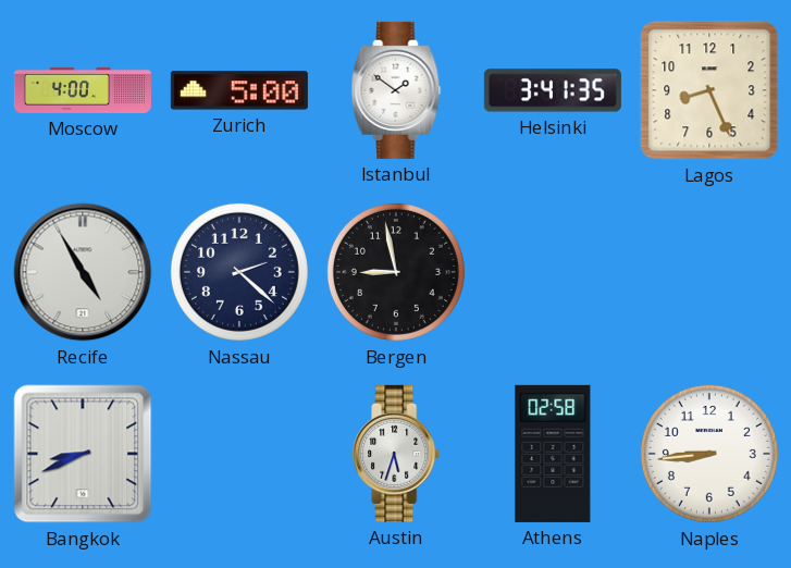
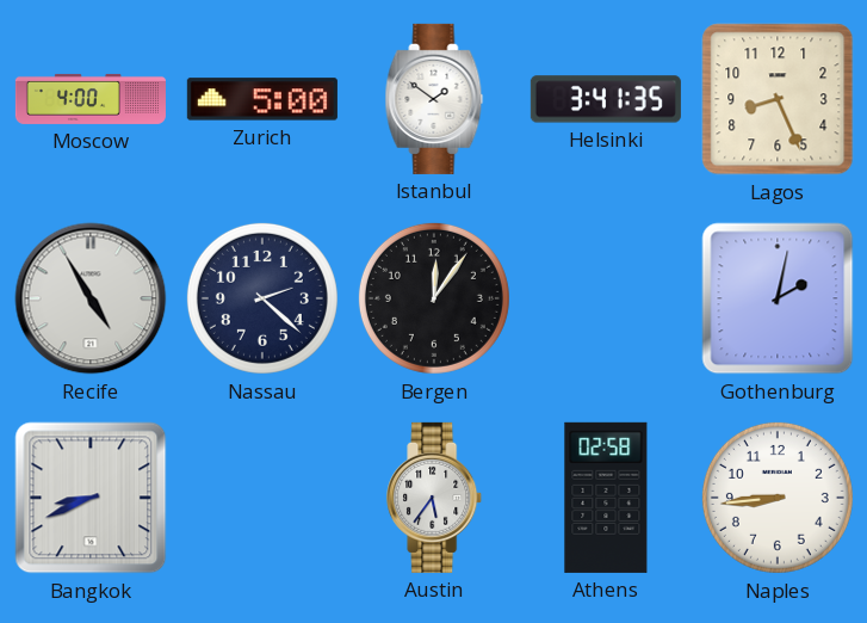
Bergen: 8:58 -> 12:06 (434, 298)
Gothenburg: none -> 2:02 (778, 298)
Austin: 5:33 -> 5:36 (435, 498)
